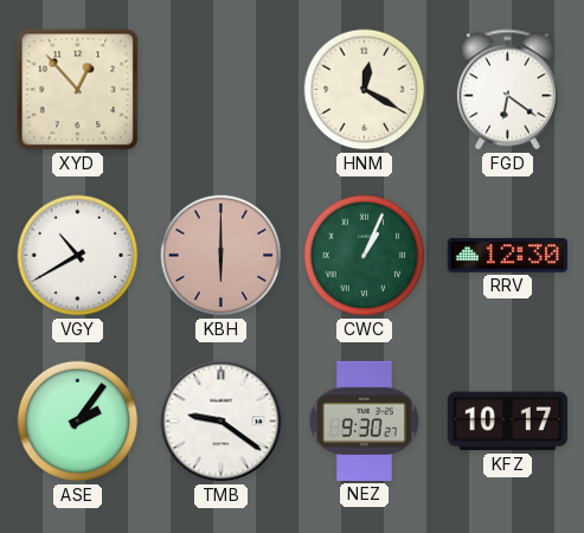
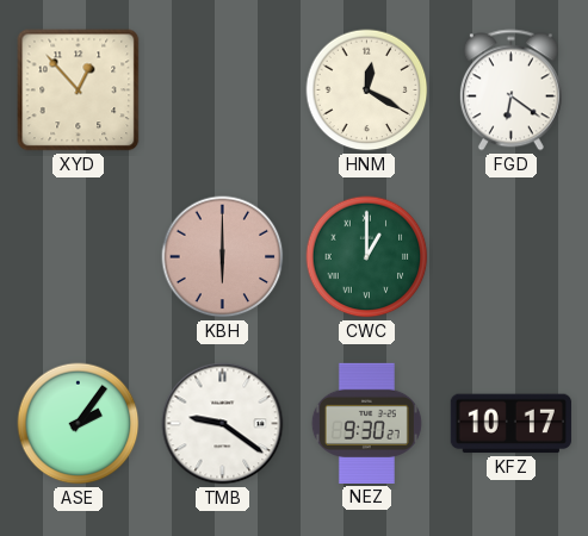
VGY: 10:40 -> none (78, 256)
CWC: 1:04 -> 1:00 (367, 257)
RRV: 12:30 -> none (507, 255)
